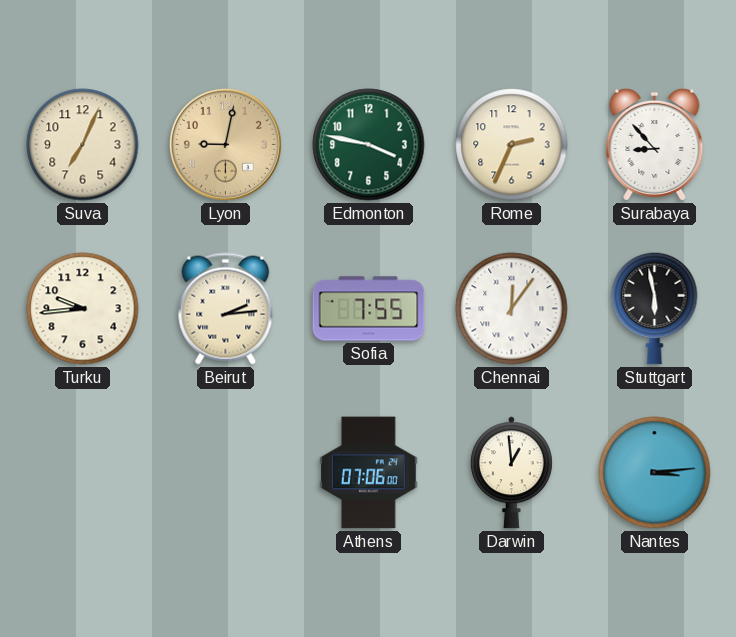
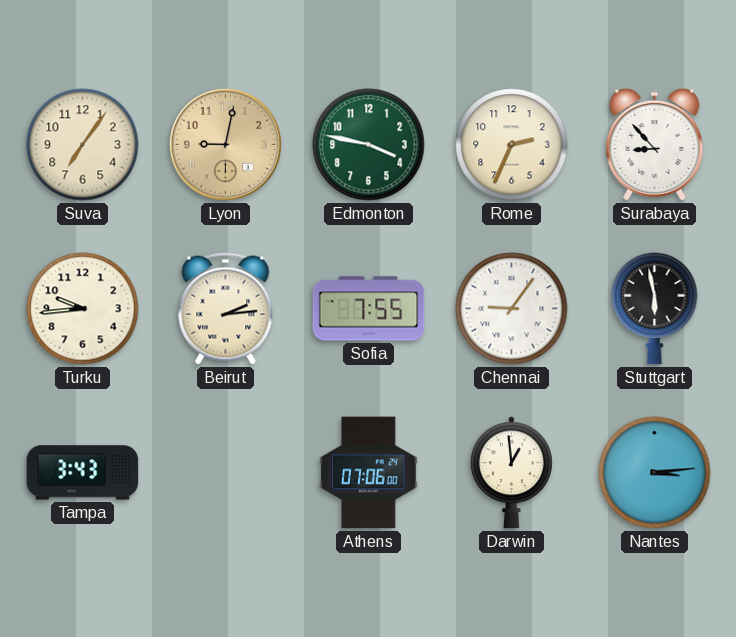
Suva: 7:04 -> 7:06 (83, 145)
Chennai: 12:06 -> 9:06 (512, 309)
Tampa: none -> 3:43 (83, 473)
